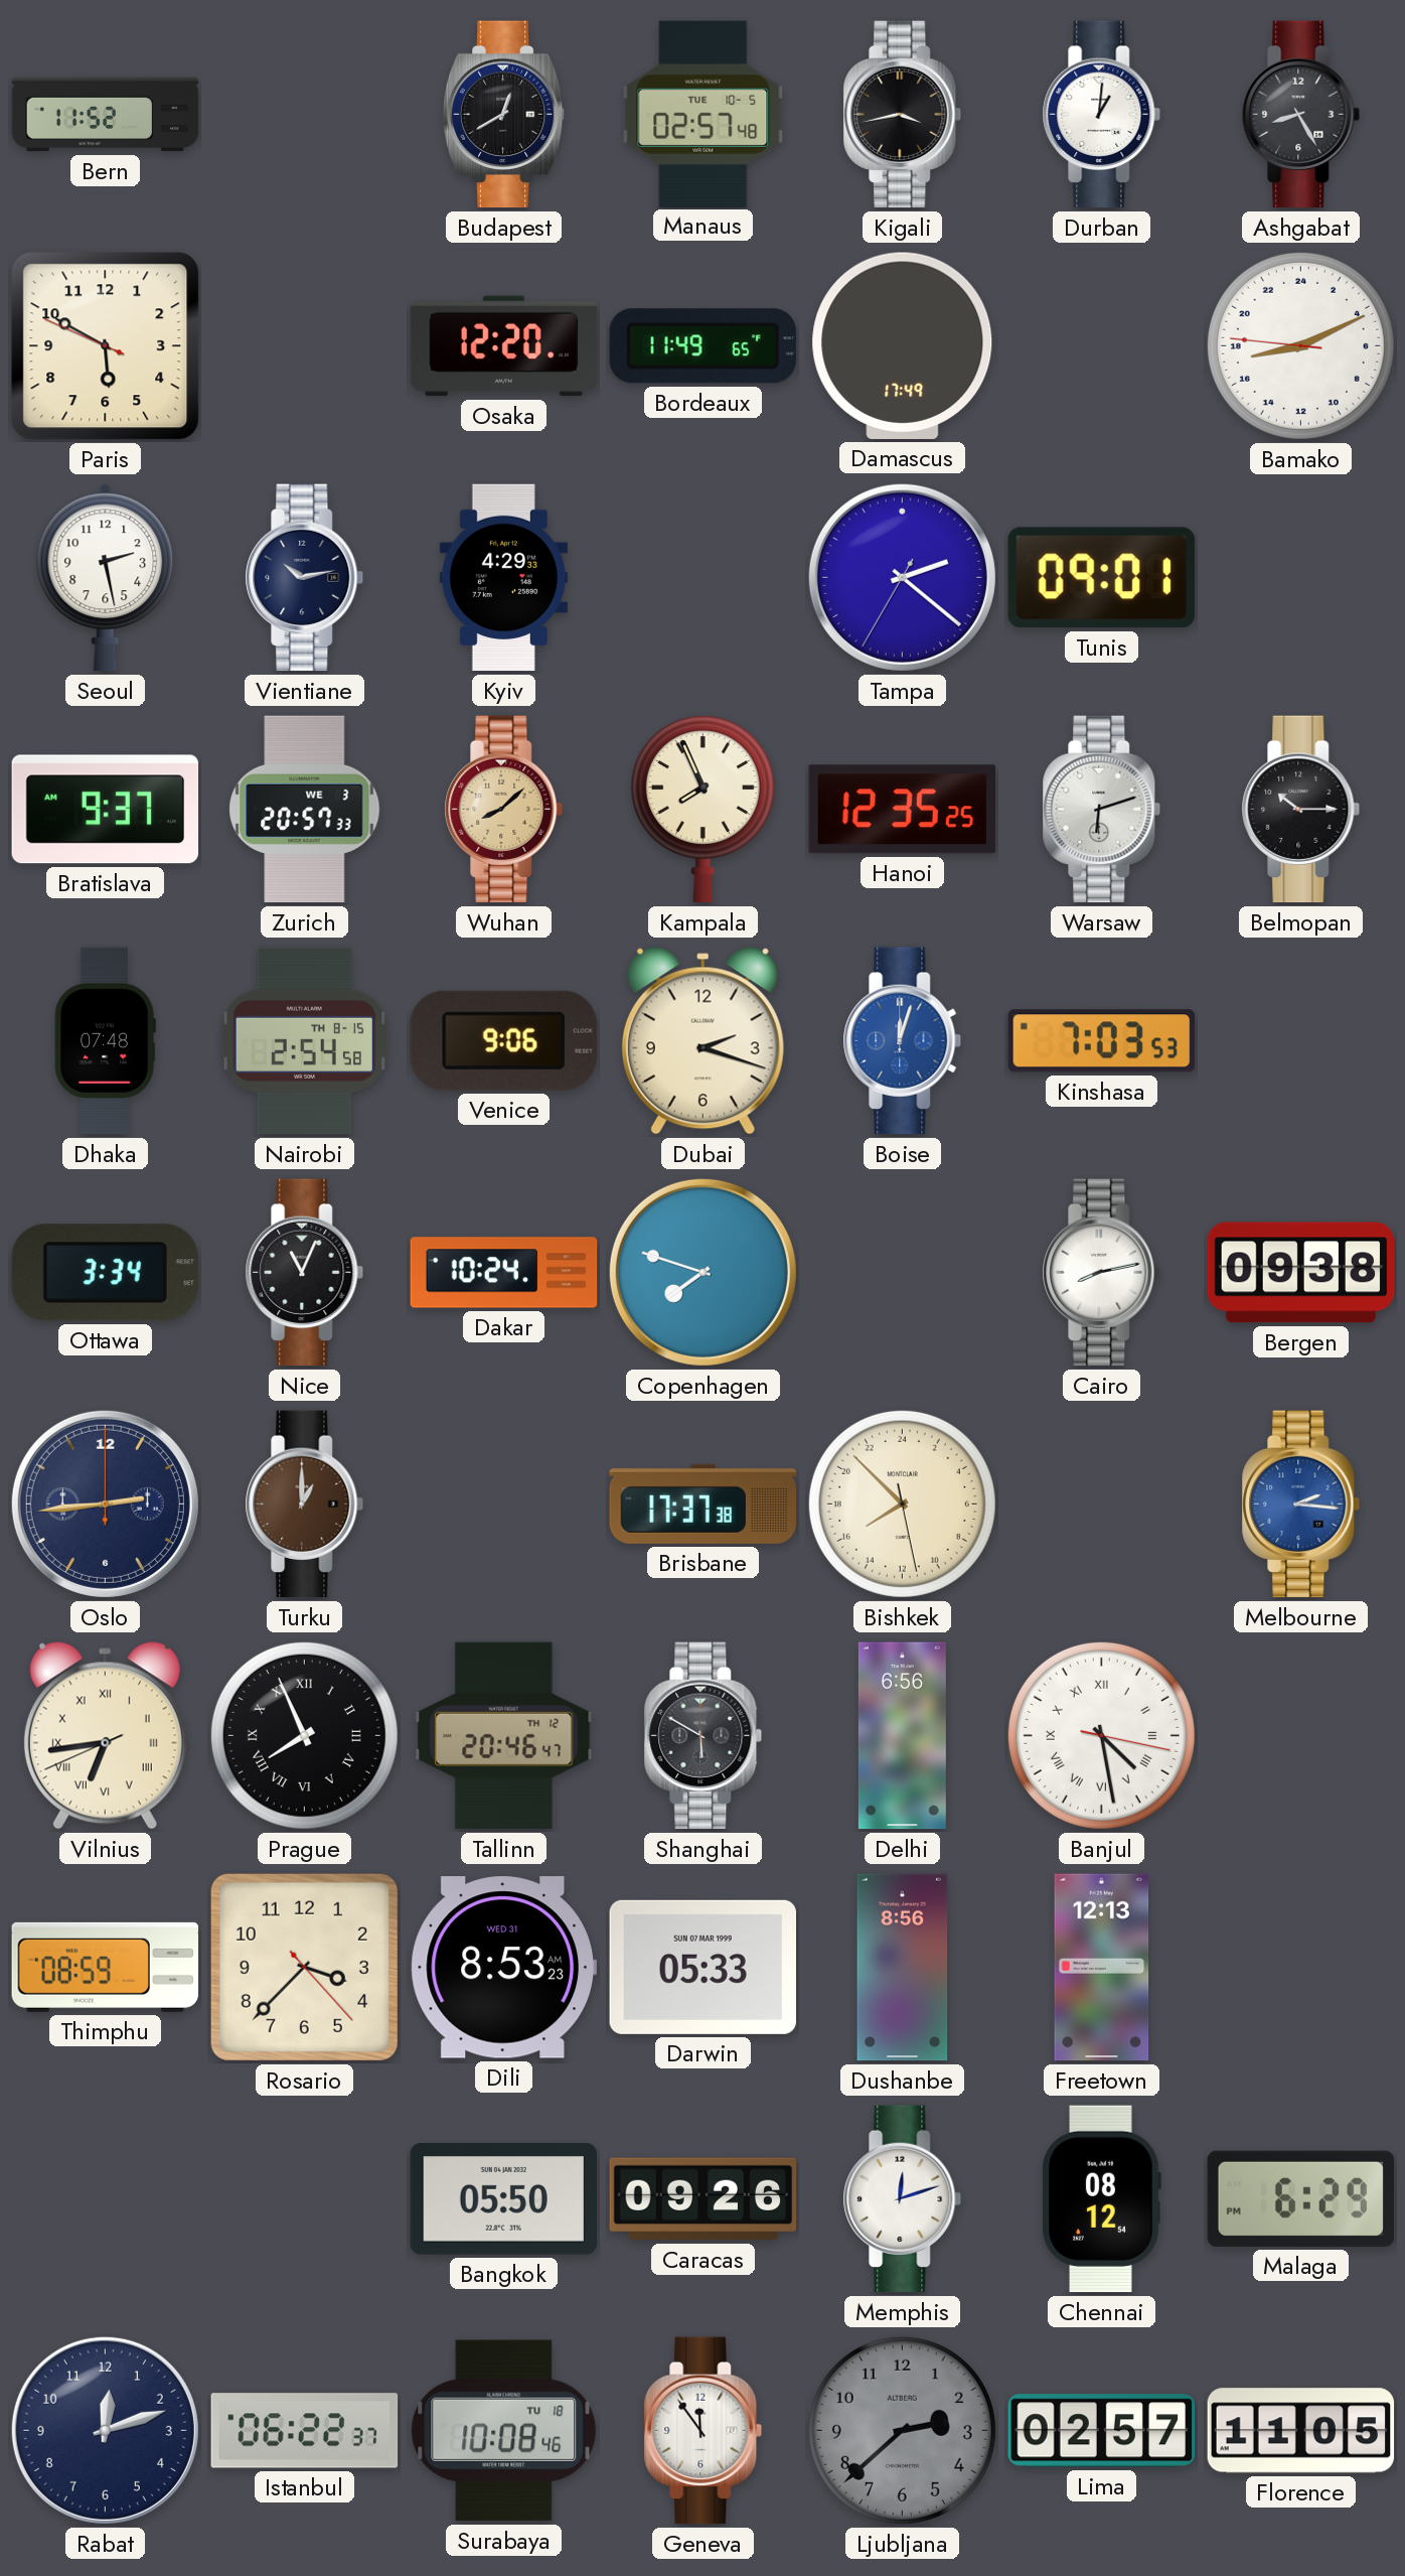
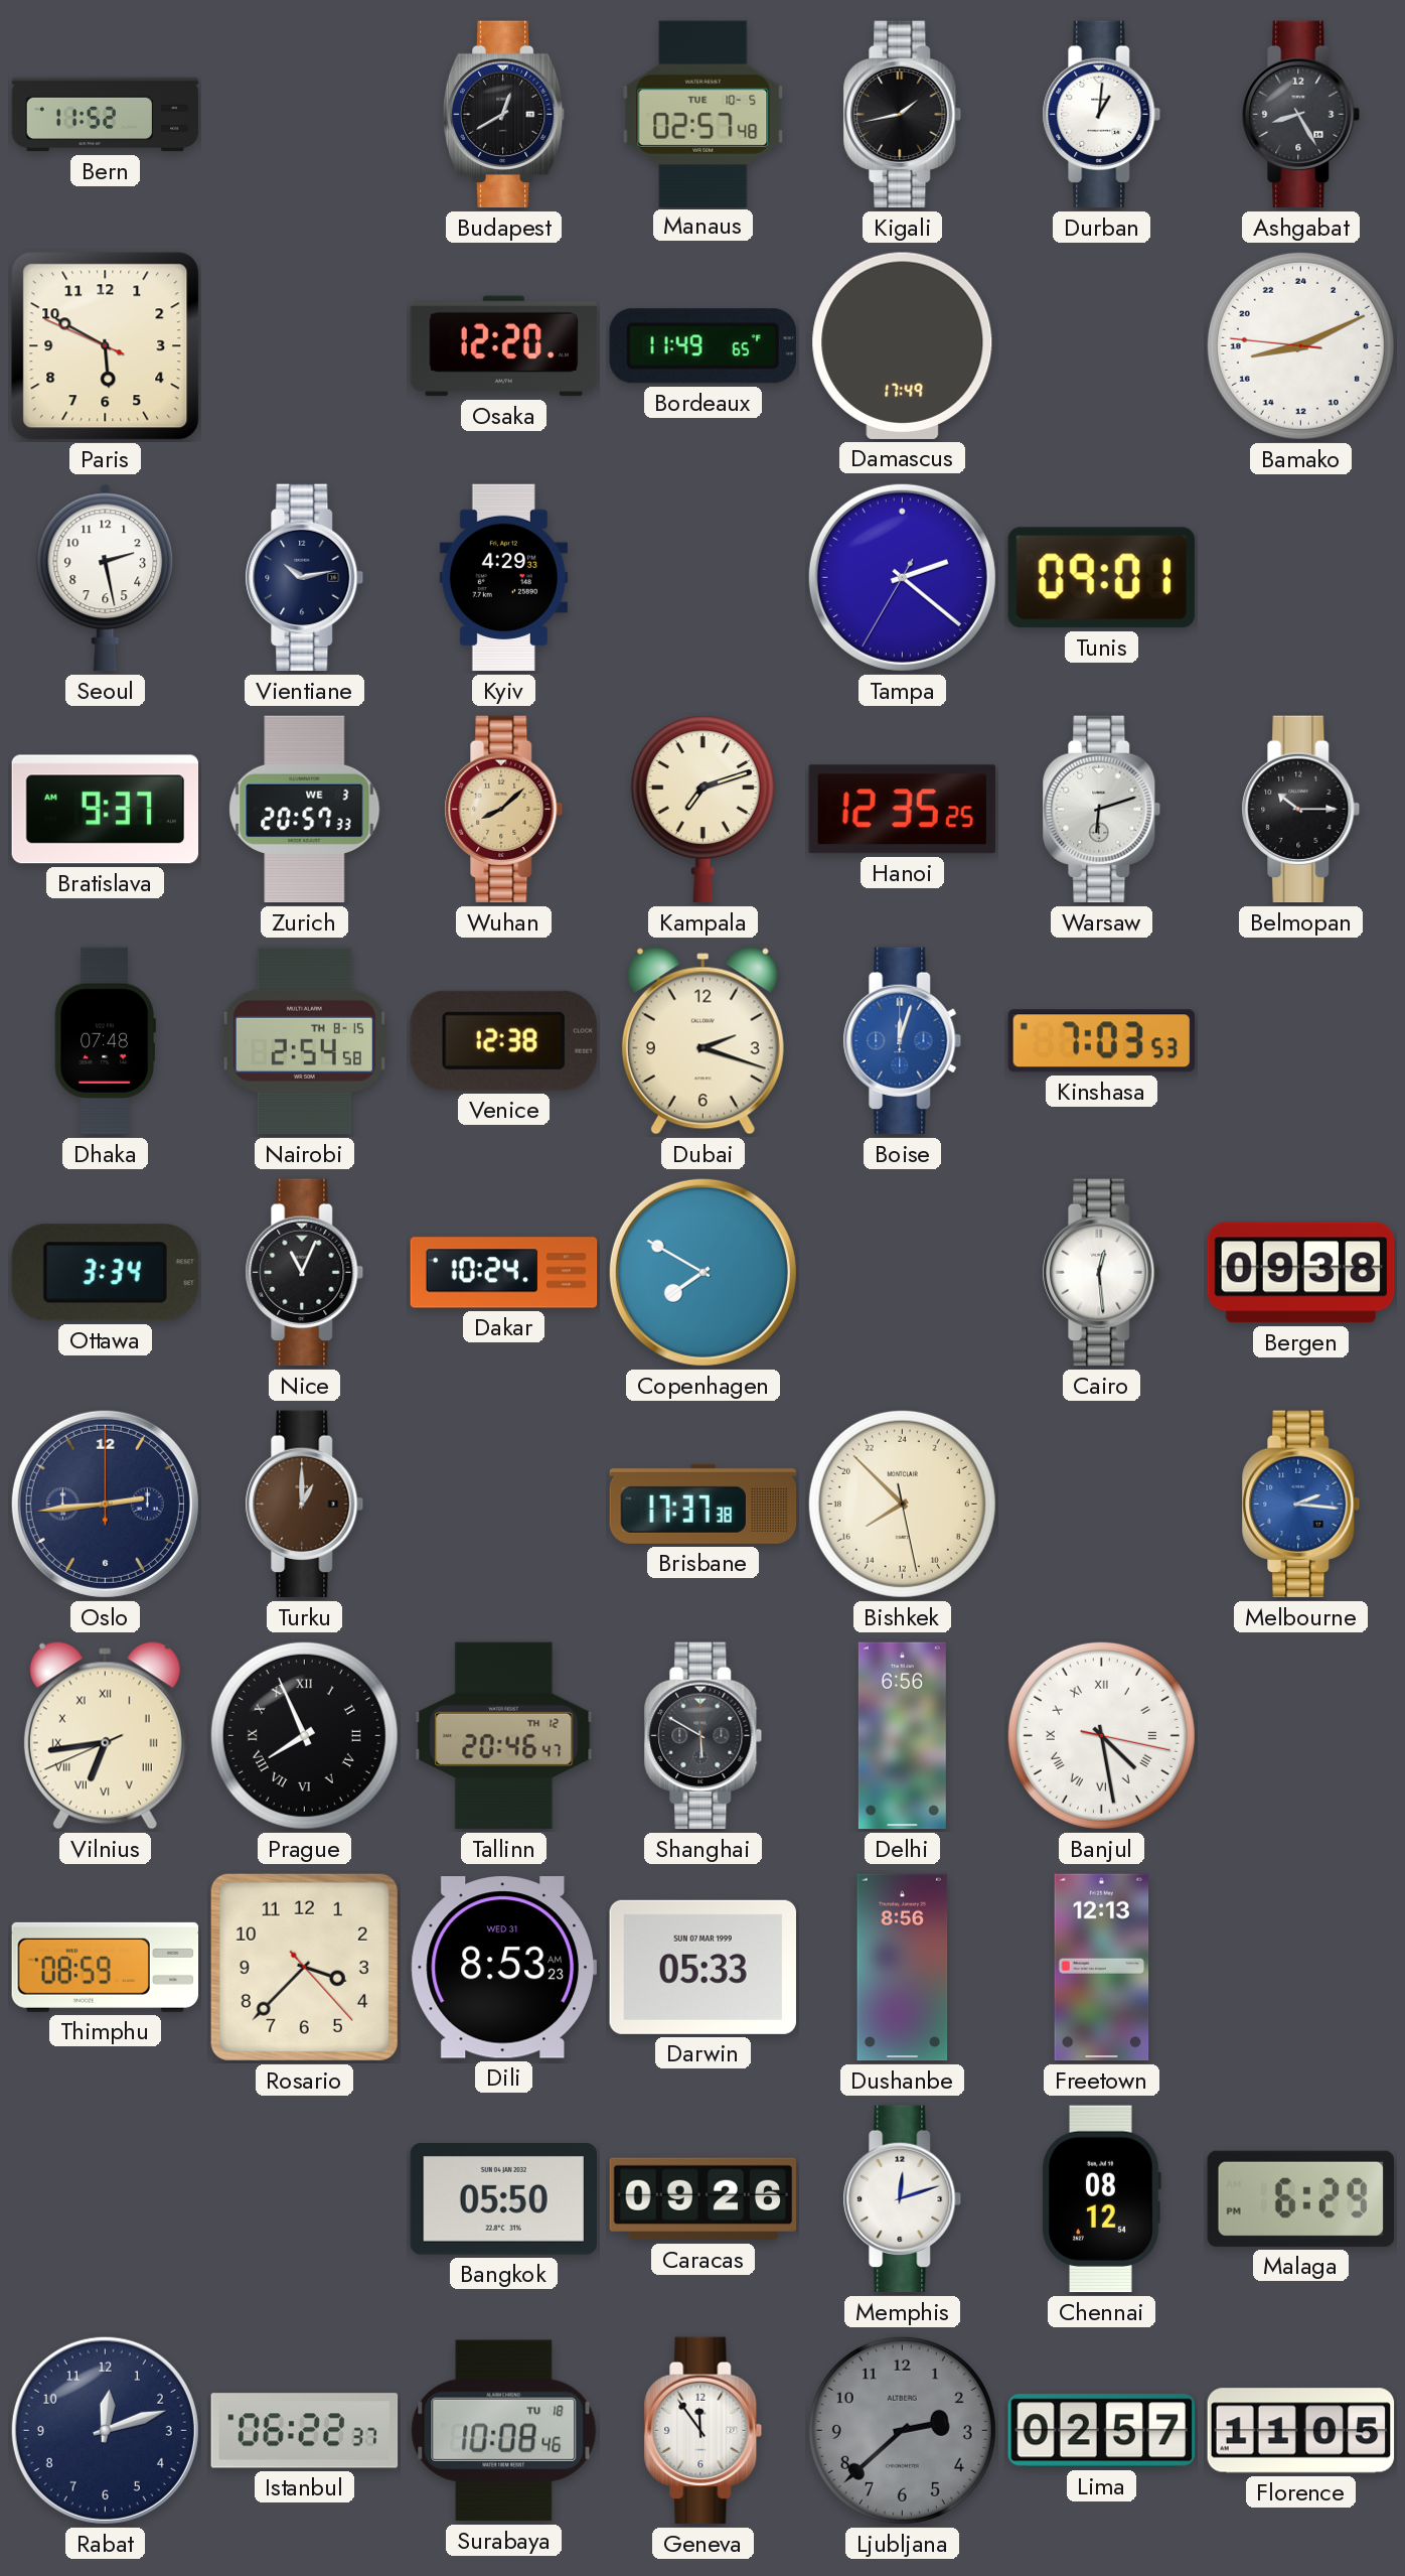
Kigali: 3:43 -> 1:43 (903, 115)
Kampala: 7:56 -> 7:12 (702, 810)
Venice: 9:06 -> 12:38 (503, 1040)
Copenhagen: 7:48 -> 7:50 (702, 1272)
Cairo: 8:13 -> 12:29 (1102, 1273)
